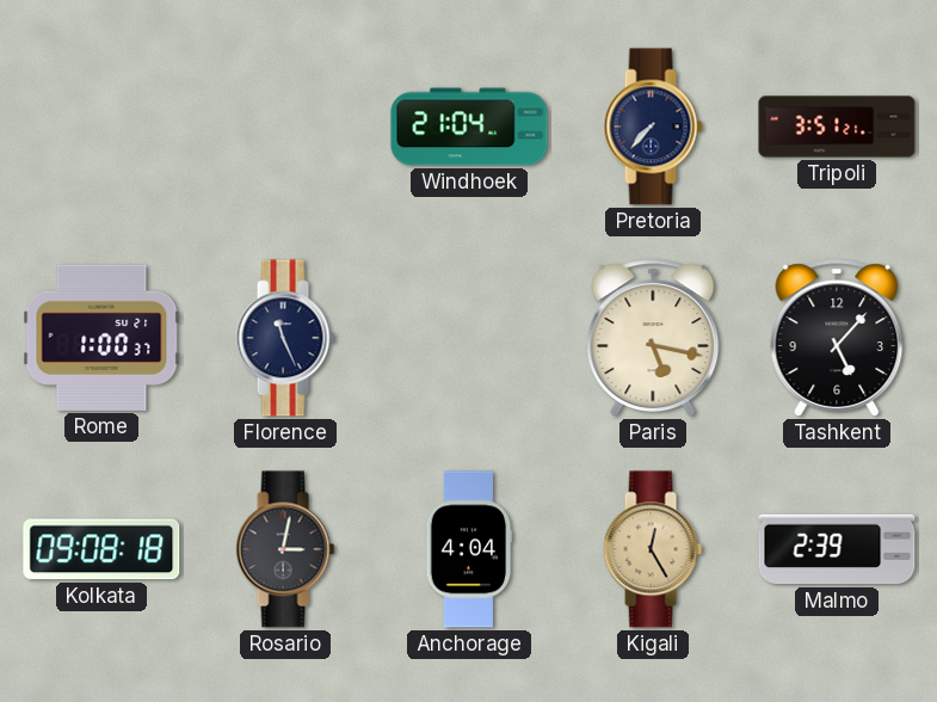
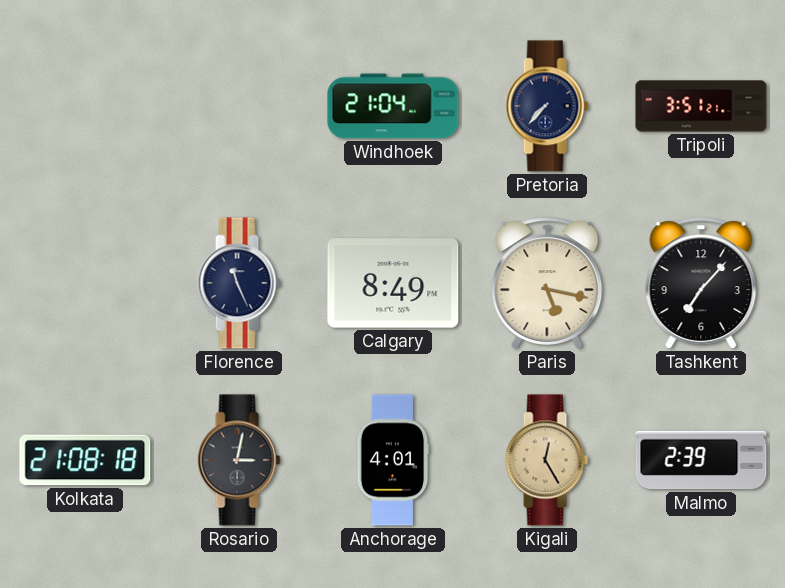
Rome: 1:00 -> none (101, 338)
Calgary: none -> 8:49 (393, 283)
Tashkent: 5:07 -> 7:07 (701, 283)
Kolkata: 09:08 -> 21:08 (85, 460)
Anchorage: 4:04 -> 4:01 (393, 460)
